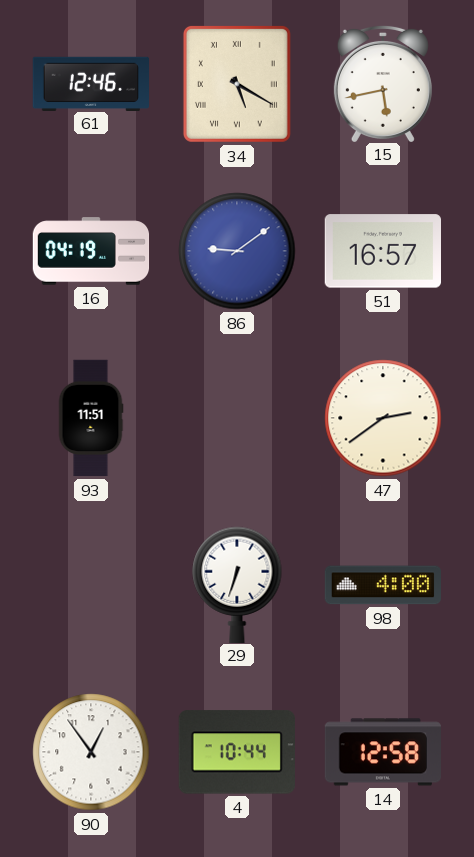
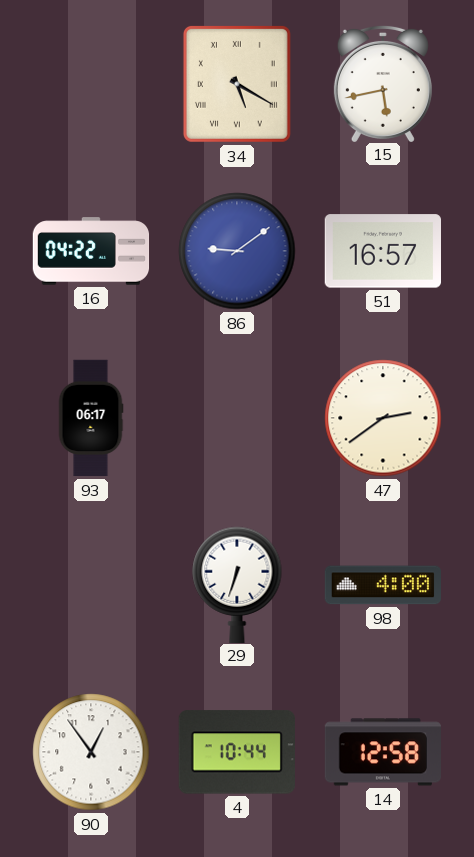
61: 12:46 -> none (91, 83)
16: 04:19 -> 04:22 (91, 251)
93: 11:51 -> 06:17 (91, 418)
